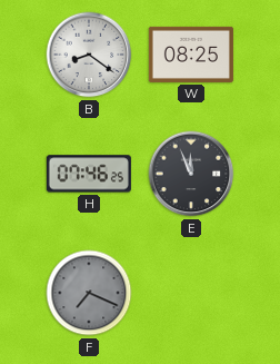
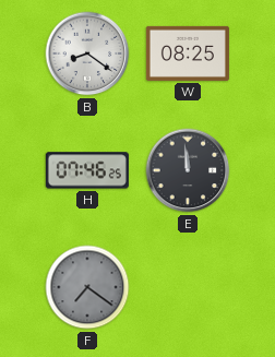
E: 11:56 -> 11:59 (188, 170)
F: 7:19 -> 7:21 (87, 287)
